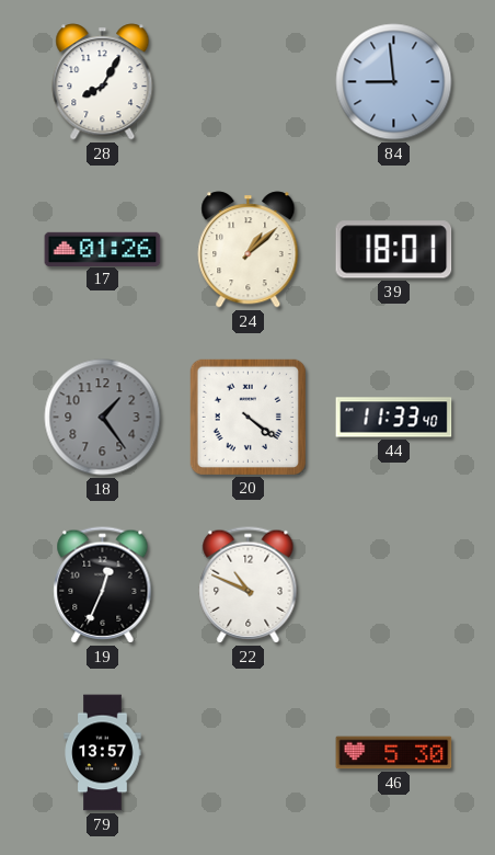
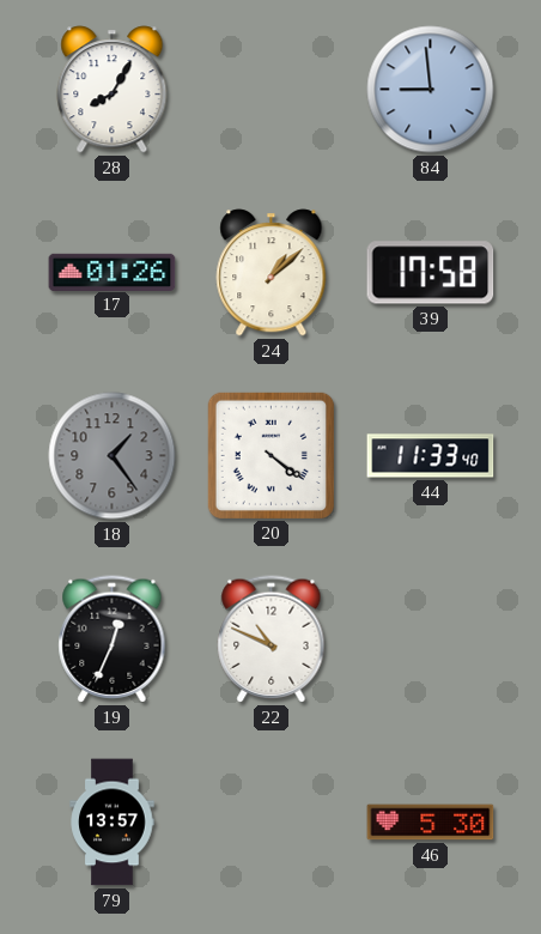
39: 18:01 -> 17:58 (431, 273)
